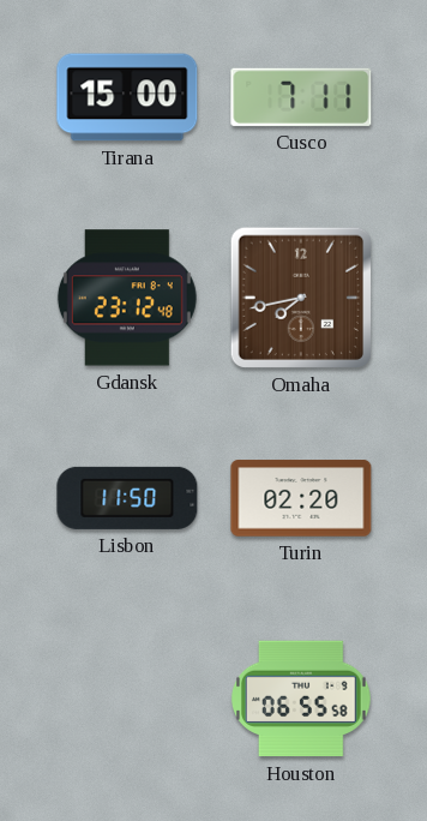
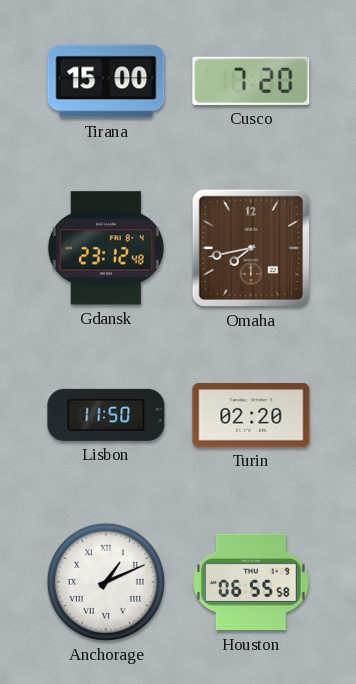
Cusco: 7:11 -> 7:20 (251, 81)
Anchorage: none -> 1:11 (106, 582)
